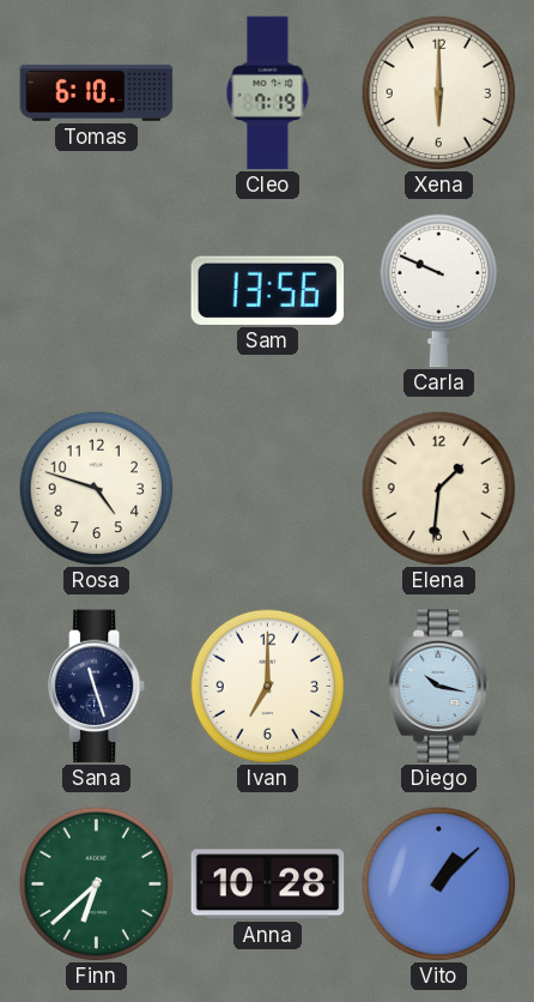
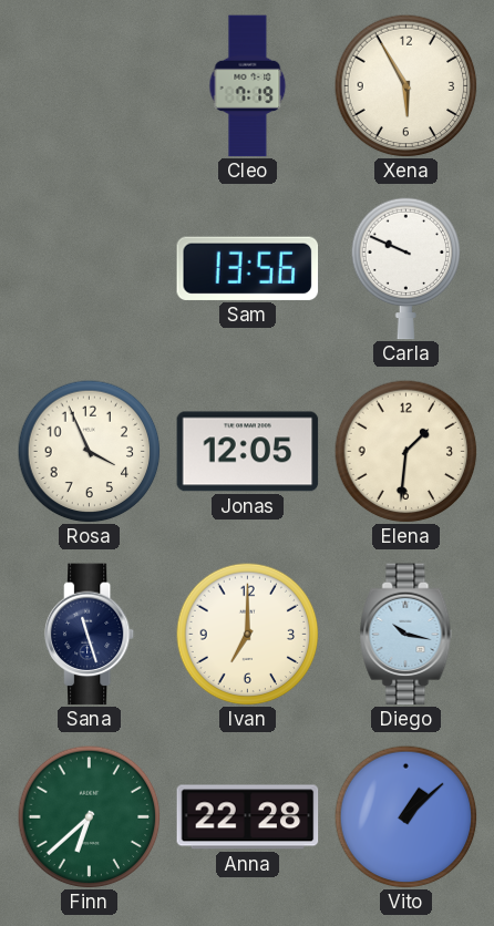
Tomas: 6:10 -> none (97, 92)
Xena: 6:00 -> 5:55 (405, 85)
Rosa: 4:48 -> 3:56 (89, 451)
Jonas: none -> 12:05 (248, 452)
Anna: 10:28 -> 22:28 (248, 817)
